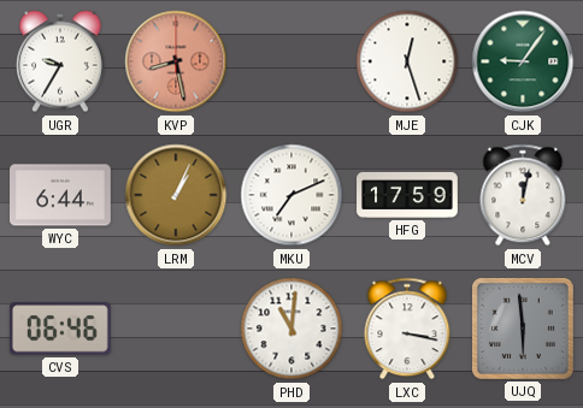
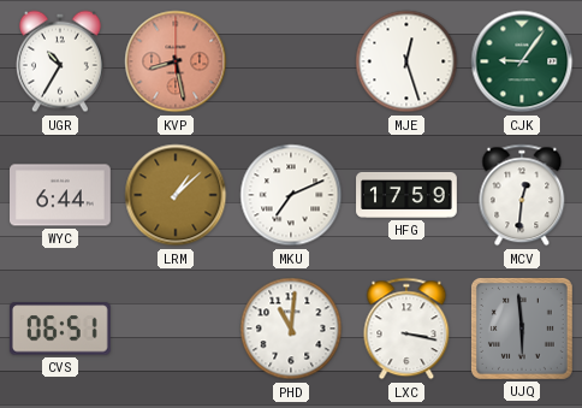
UGR: 9:35 -> 10:35 (60, 61)
LRM: 1:04 -> 1:08 (176, 195)
MCV: 12:02 -> 12:31 (522, 195)
CVS: 06:46 -> 06:51 (60, 329)
